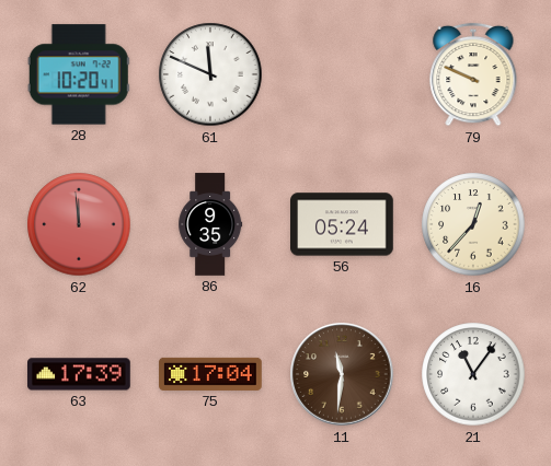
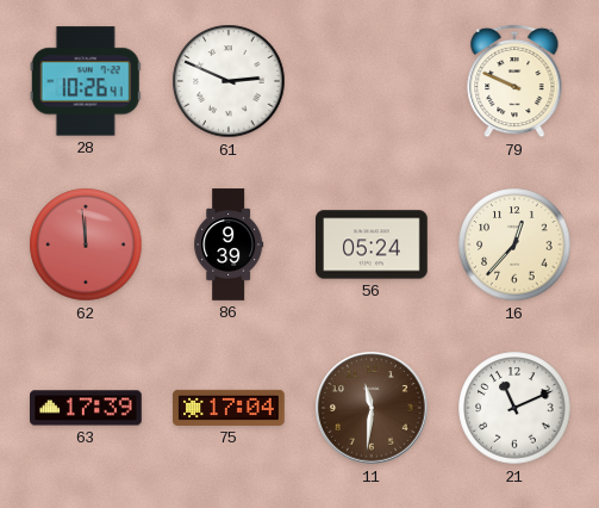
28: 10:20 -> 10:26 (86, 81)
61: 11:49 -> 2:49 (229, 81)
86: 9:35 -> 9:39 (229, 244)
21: 11:06 -> 11:11 (514, 408)
